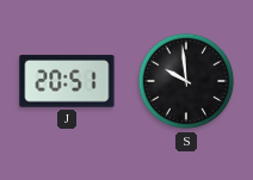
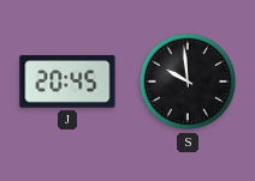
J: 20:51 -> 20:45 (67, 82)
